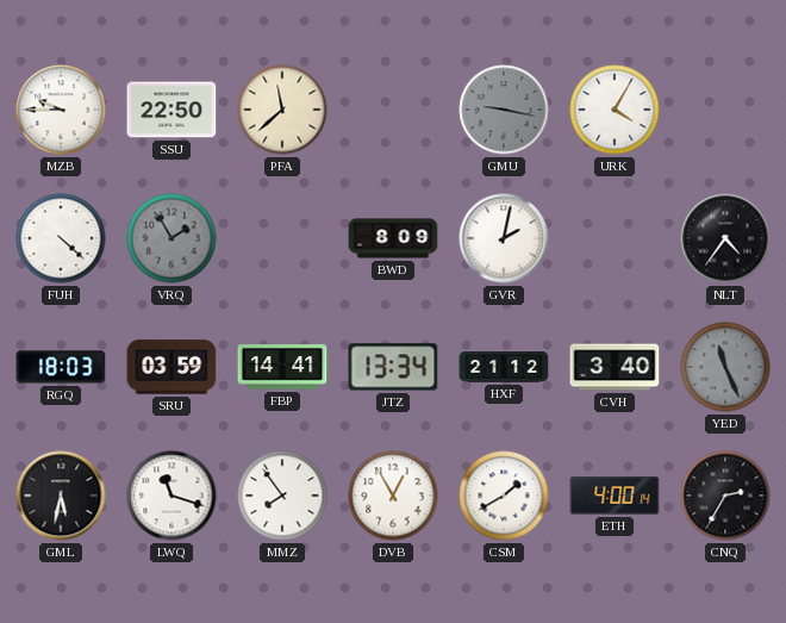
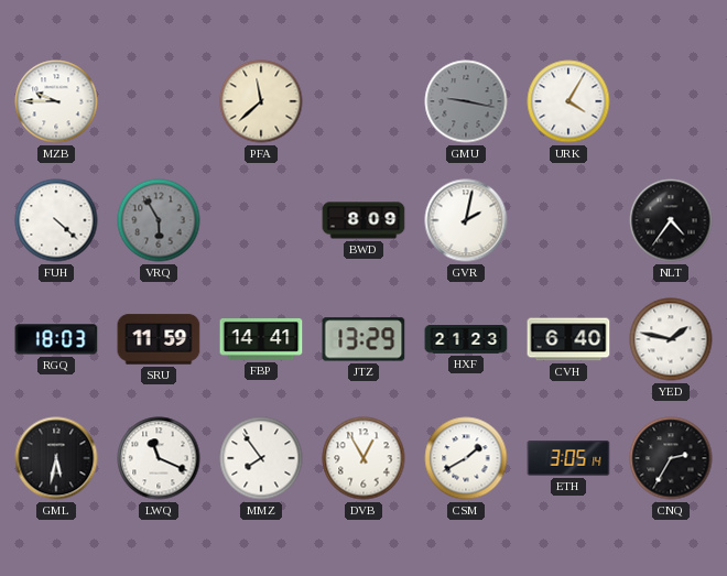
SSU: 22:50 -> none (171, 110)
VRQ: 1:55 -> 5:55 (159, 220)
SRU: 03:59 -> 11:59 (159, 339)
JTZ: 13:34 -> 13:29 (363, 339)
HXF: 21:12 -> 21:23 (466, 339)
CVH: 3:40 -> 6:40 (568, 339)
YED: 11:26 -> 1:47 (671, 339)
YED dial: grey -> white (671, 339)
LWQ: 11:18 -> 11:19 (159, 458)
ETH: 4:00 -> 3:05 (568, 458)
